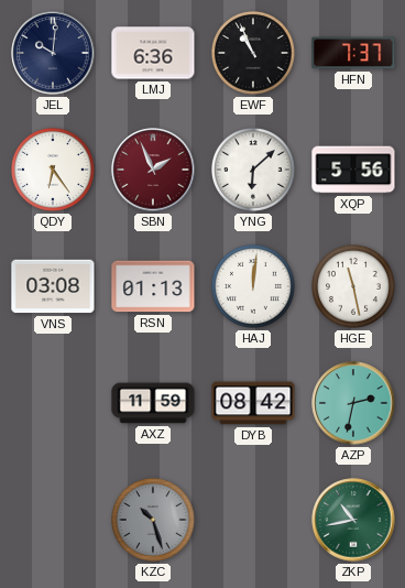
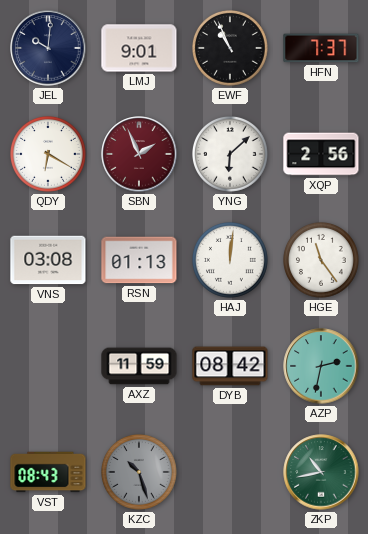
LMJ: 6:36 -> 9:01 (139, 48)
QDY: 6:24 -> 6:20 (49, 155)
XQP: 5:56 -> 2:56 (321, 154)
HGE: 11:28 -> 11:24 (322, 261)
VST: none -> 08:43 (48, 472)
